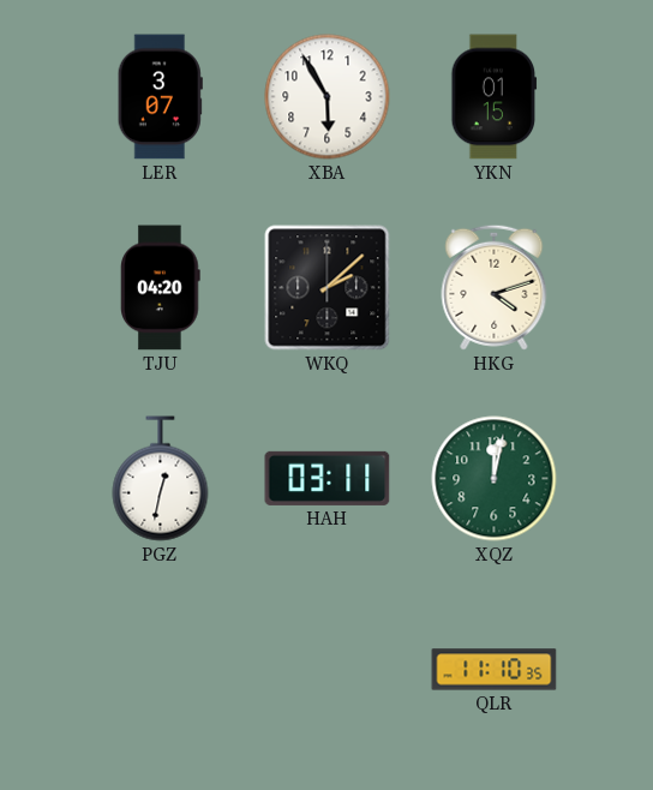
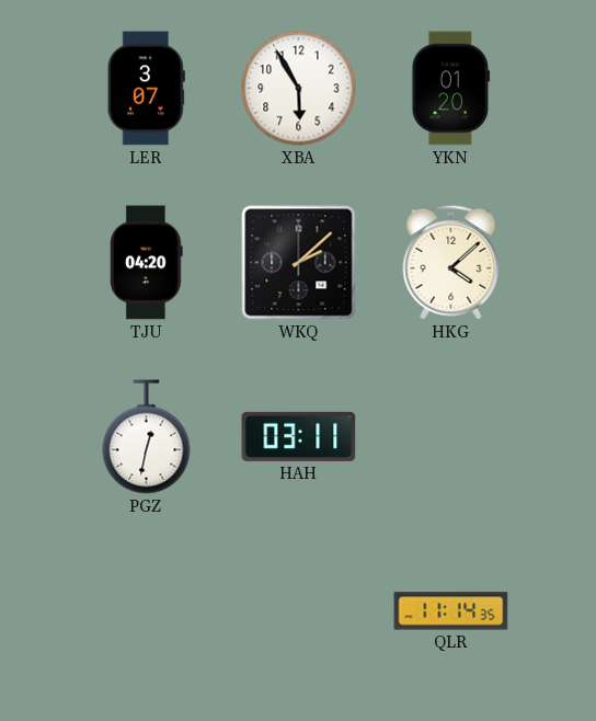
YKN: 01:15 -> 01:20 (451, 89)
HKG: 4:12 -> 4:08 (451, 262)
XQZ: 12:02 -> none (495, 479)
QLR: 11:10 -> 11:14 (451, 611)
